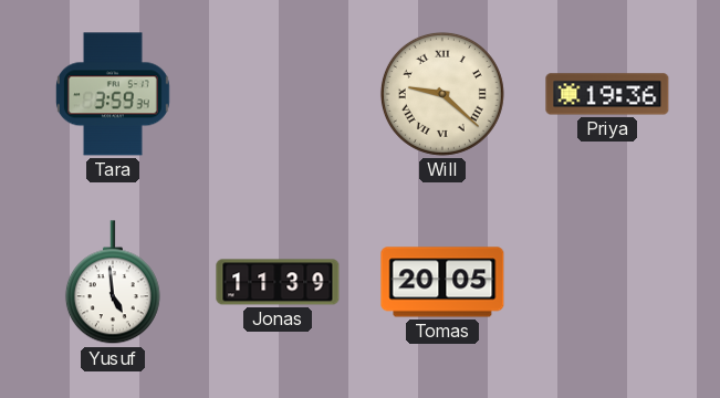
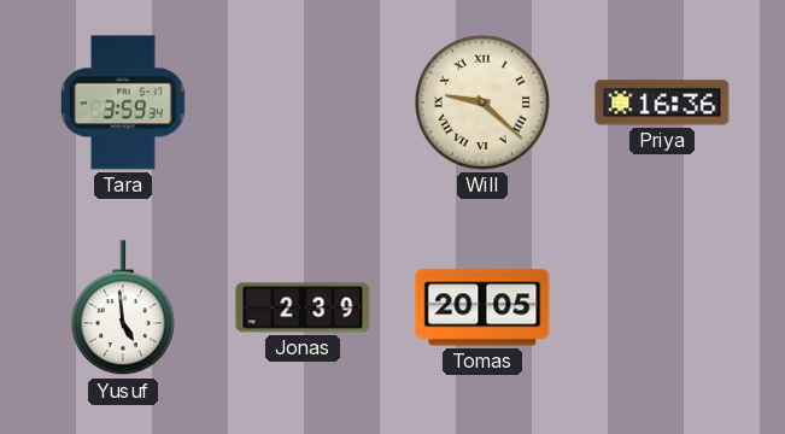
Priya: 19:36 -> 16:36 (662, 102)
Jonas: 11:39 -> 2:39 (303, 307)
